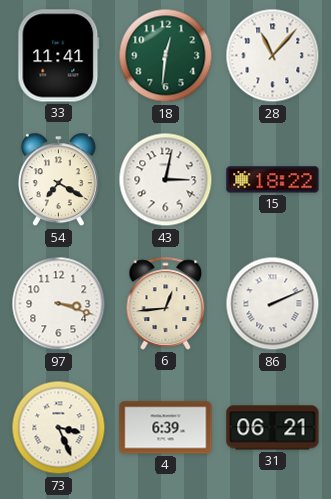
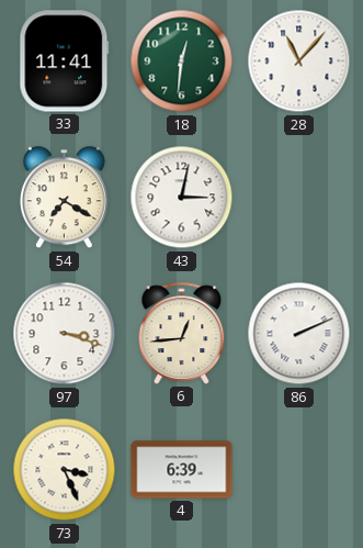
15: 18:22 -> none (273, 180)
31: 06:21 -> none (273, 428)
